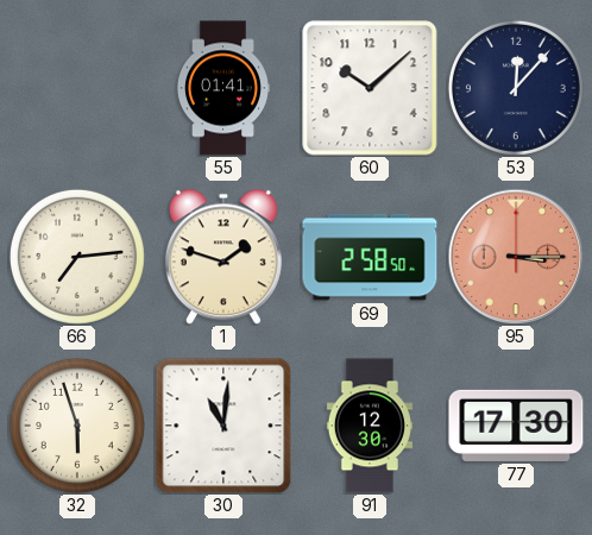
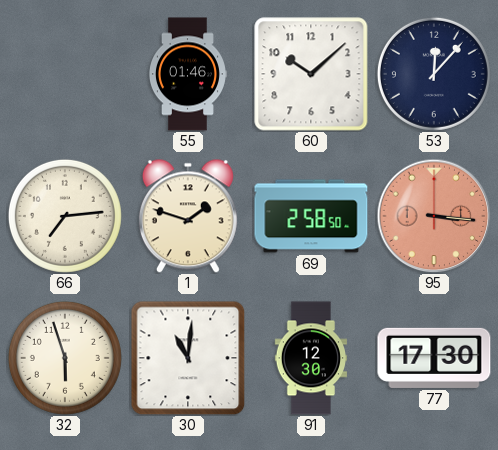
55: 01:41 -> 01:46 (187, 74)
95: 3:15 -> 3:16 (434, 216)
